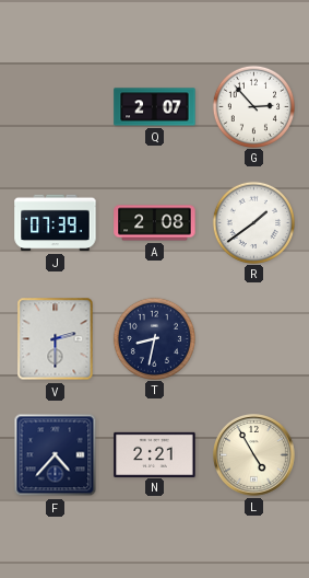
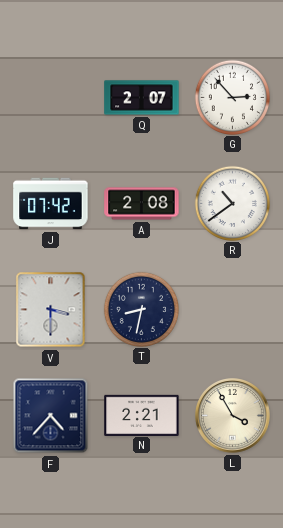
J: 07:39 -> 07:42 (51, 204)
R: 1:39 -> 10:39 (232, 203)
V: 2:30 -> 3:30 (51, 310)
L: 4:55 -> 3:55 (233, 416)
